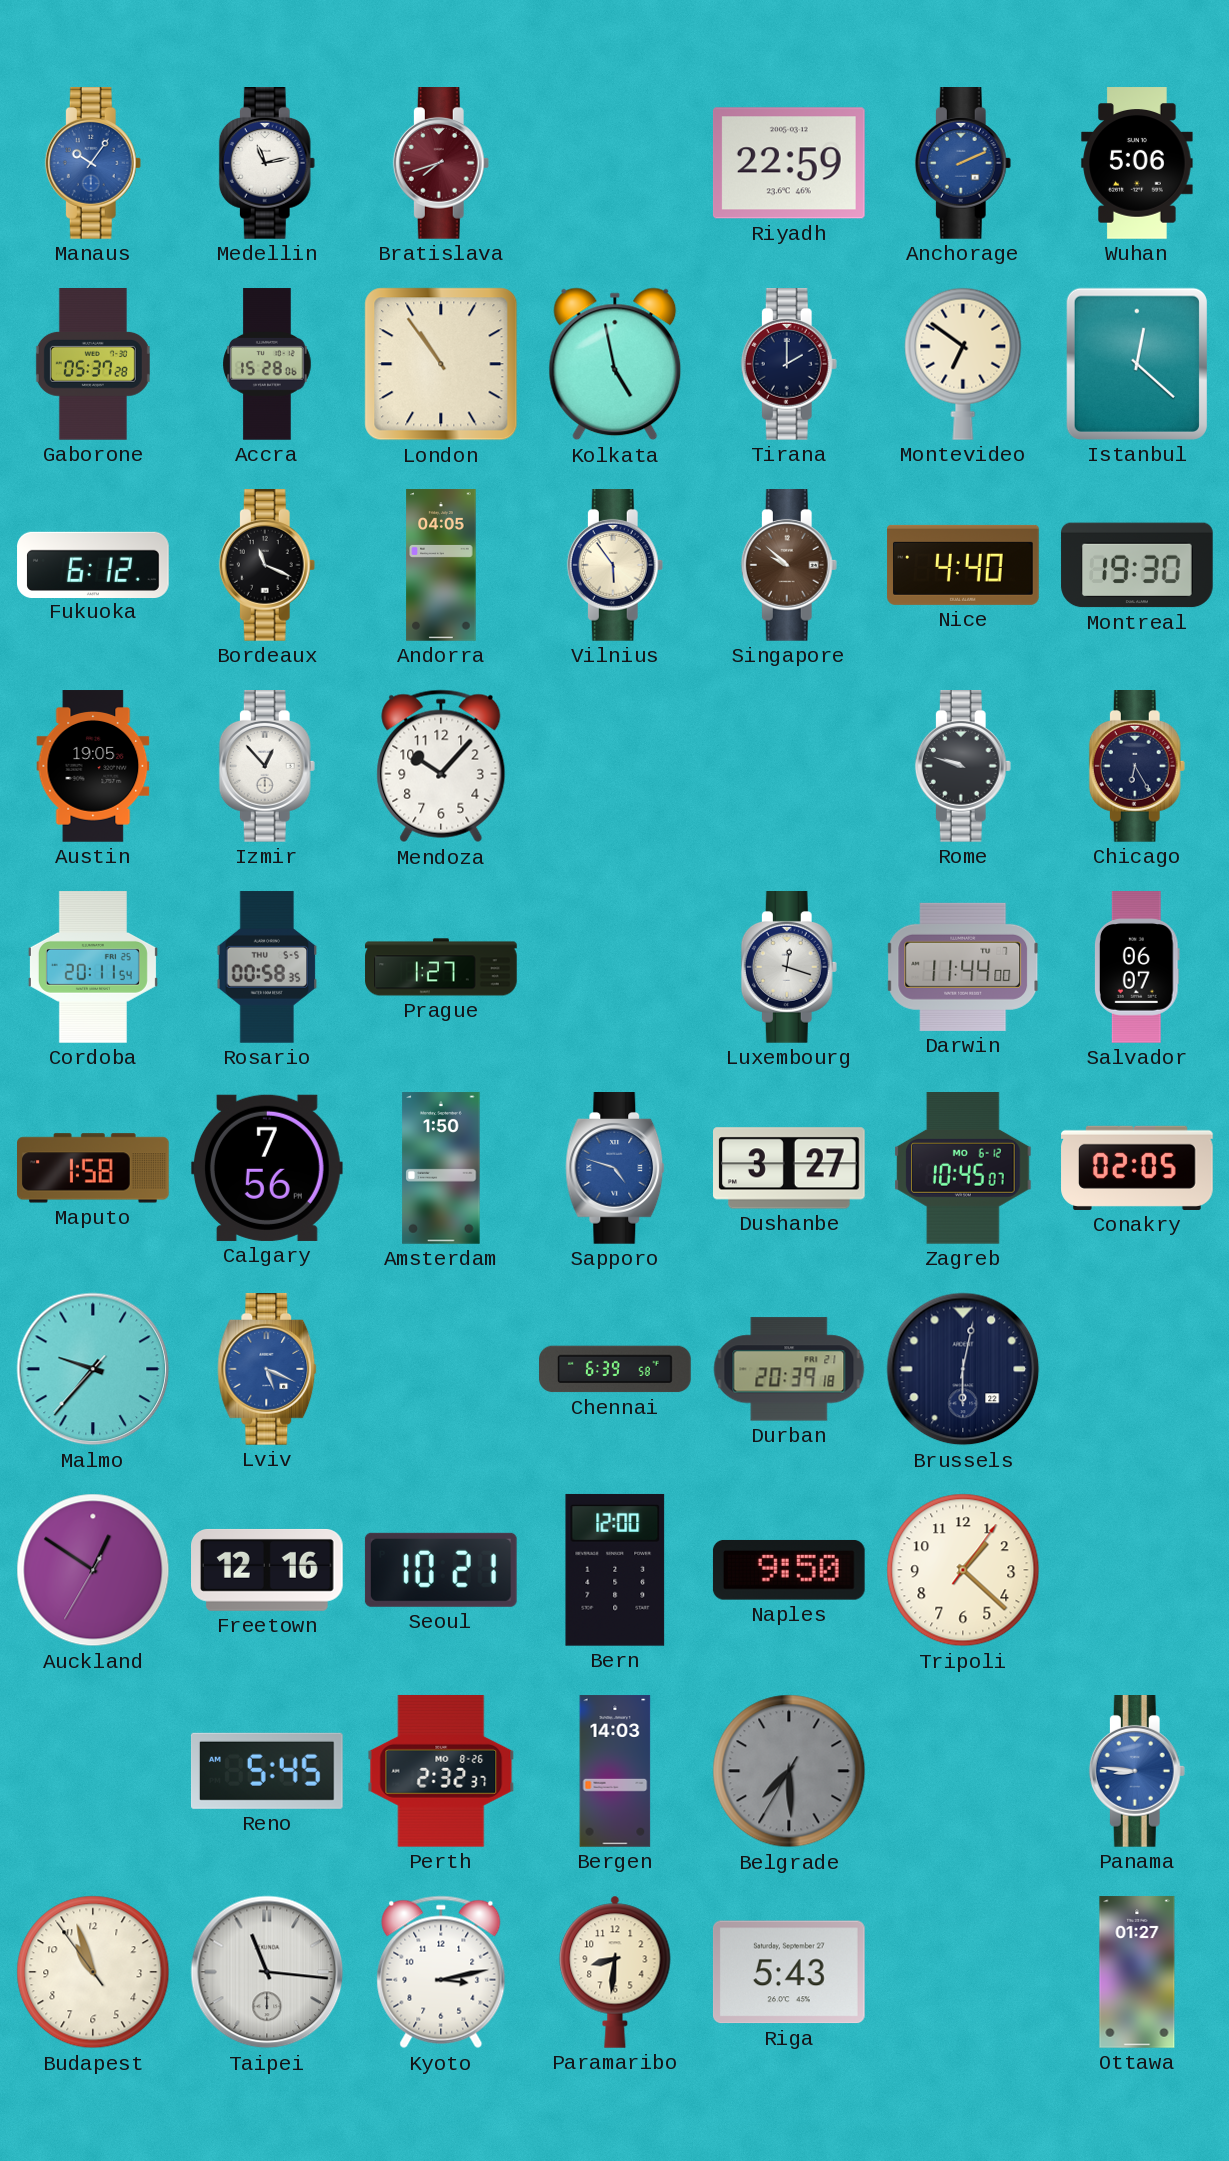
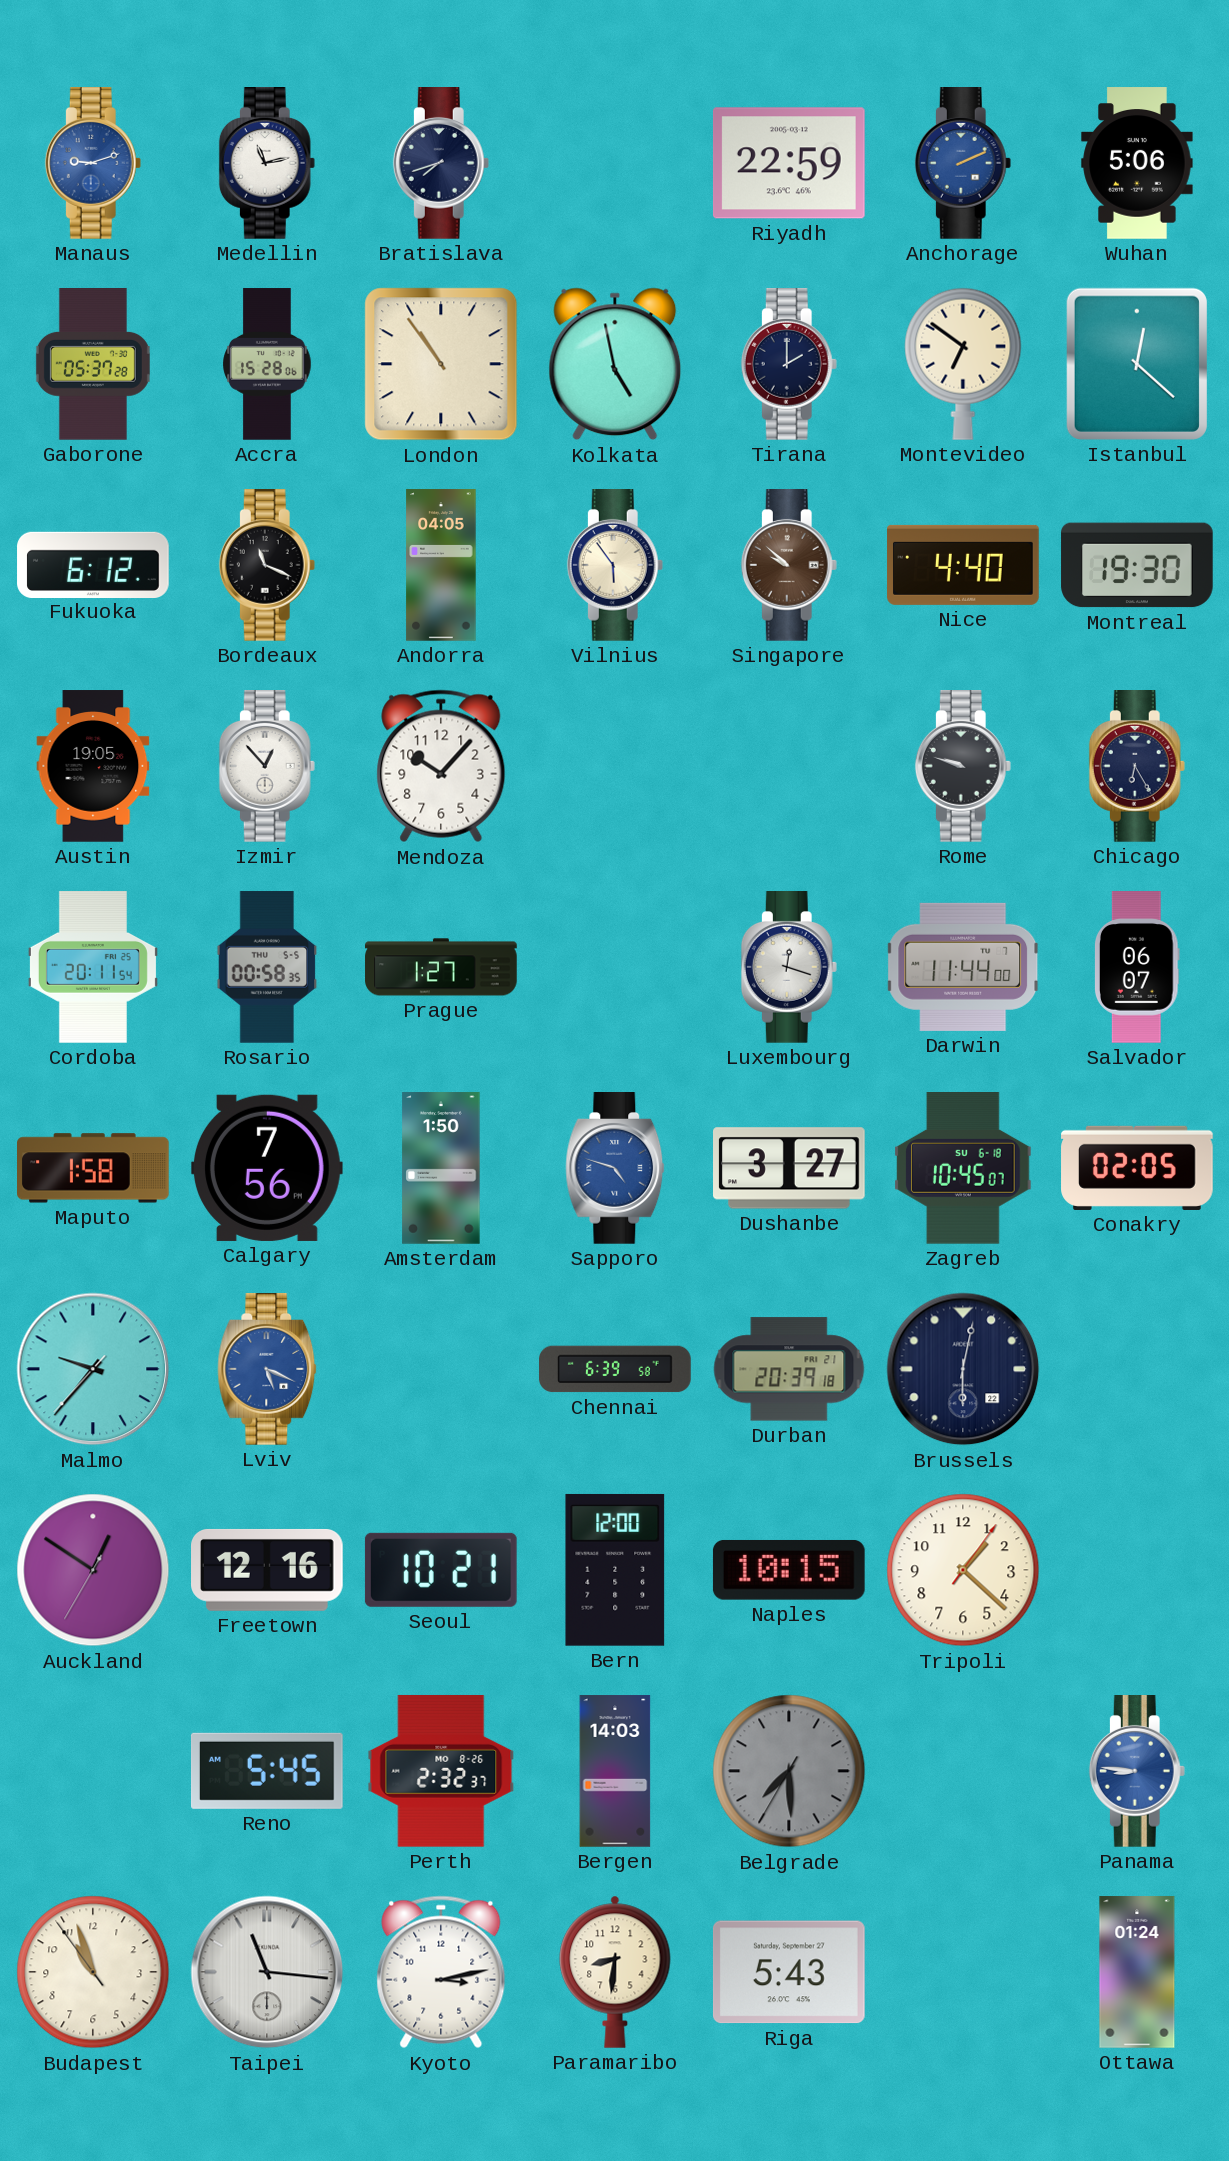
Manaus: 10:06 -> 9:12 (93, 164)
Bratislava dial: burgundy -> navy (441, 164)
Zagreb date: MO 6-12 -> SU 6-18 (963, 1169)
Naples: 9:50 -> 10:15 (789, 1570)
Ottawa: 01:27 -> 01:24 (1137, 1972)
